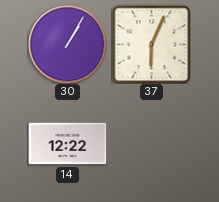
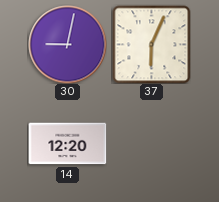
30: 1:05 -> 9:02 (67, 44)
14: 12:22 -> 12:20 (67, 144)
